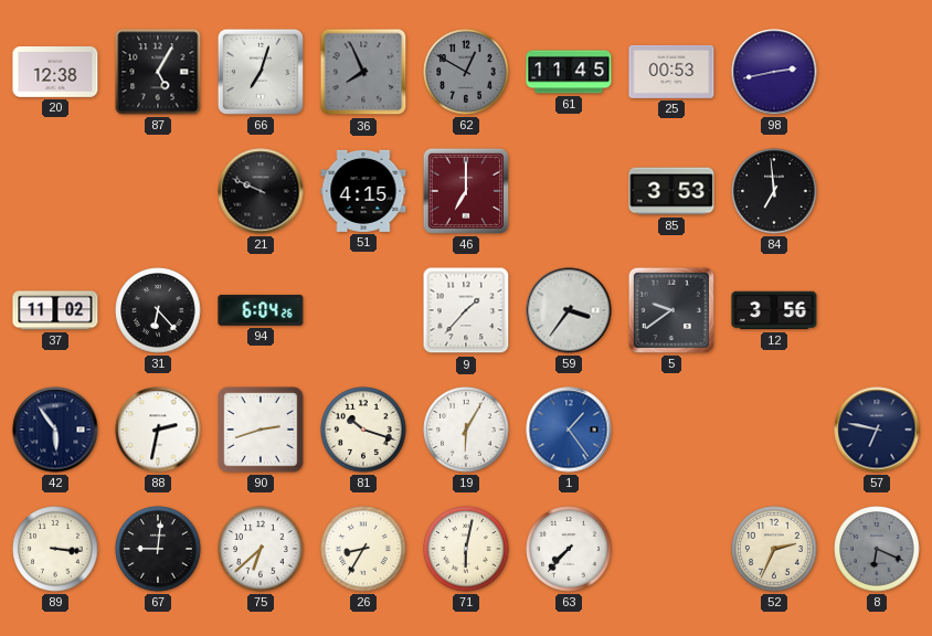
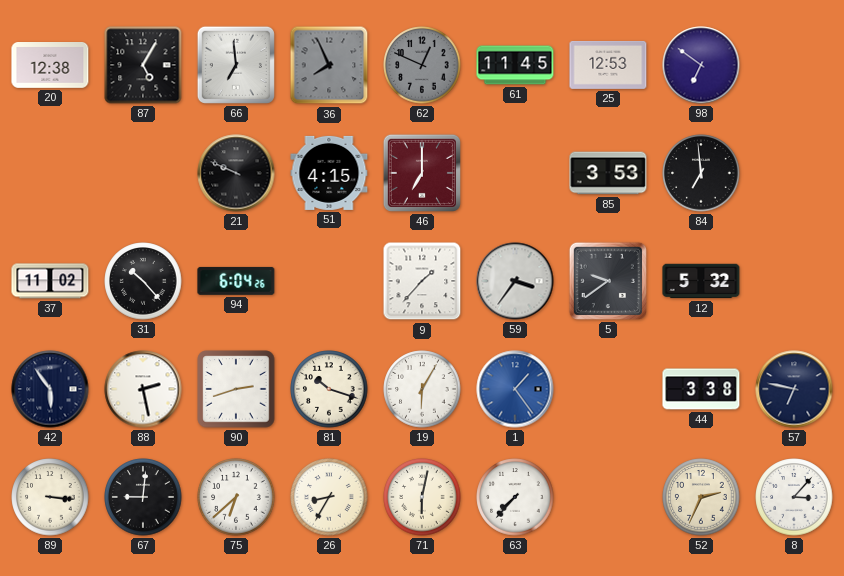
66: 7:03 -> 6:59 (236, 65)
62: 12:50 -> 12:49 (422, 65)
25: 00:53 -> 12:53 (608, 65)
98: 2:43 -> 6:51 (701, 65)
31: 6:23 -> 10:23 (143, 281)
12: 3:56 -> 5:32 (701, 281)
88: 2:32 -> 2:28 (143, 389)
44: none -> 3:38 (701, 389)
8: 6:19 -> 3:07 (794, 497)
8 dial: grey -> white (794, 497)
